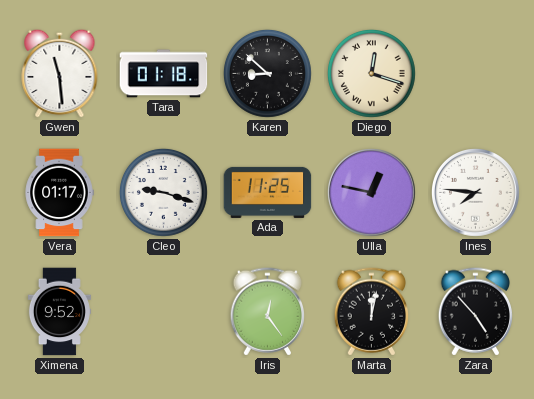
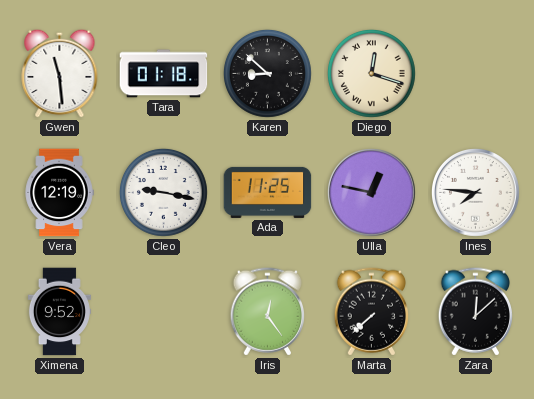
Vera: 01:17 -> 12:19 (59, 193)
Cleo: 9:18 -> 9:17 (163, 192)
Marta: 12:02 -> 7:38 (371, 312)
Zara: 4:53 -> 12:08 (475, 312)
